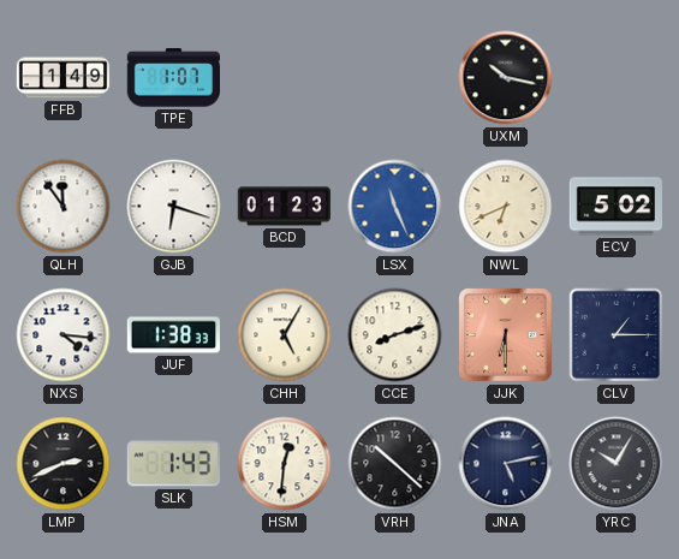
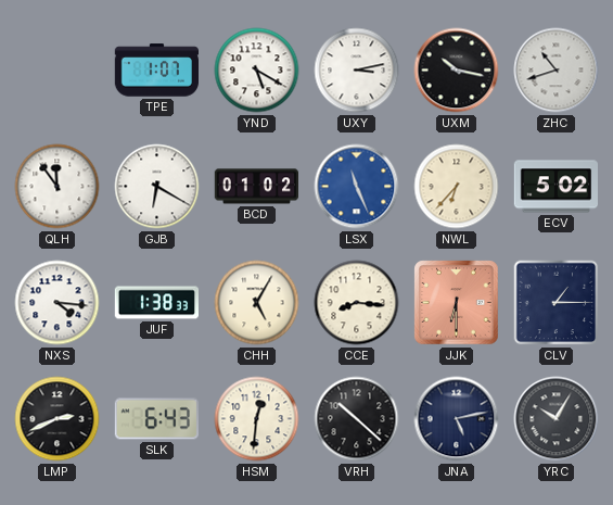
FFB: 1:49 -> none (64, 78)
YND: none -> 5:20 (257, 71)
UXY: none -> 3:13 (357, 71)
ZHC: none -> 10:42 (557, 71)
GJB: 6:18 -> 6:20 (157, 187)
BCD: 01:23 -> 01:02 (257, 187)
NWL: 6:41 -> 6:37 (457, 187)
CCE: 8:12 -> 8:16 (357, 303)
SLK: 1:43 -> 6:43 (156, 419)
